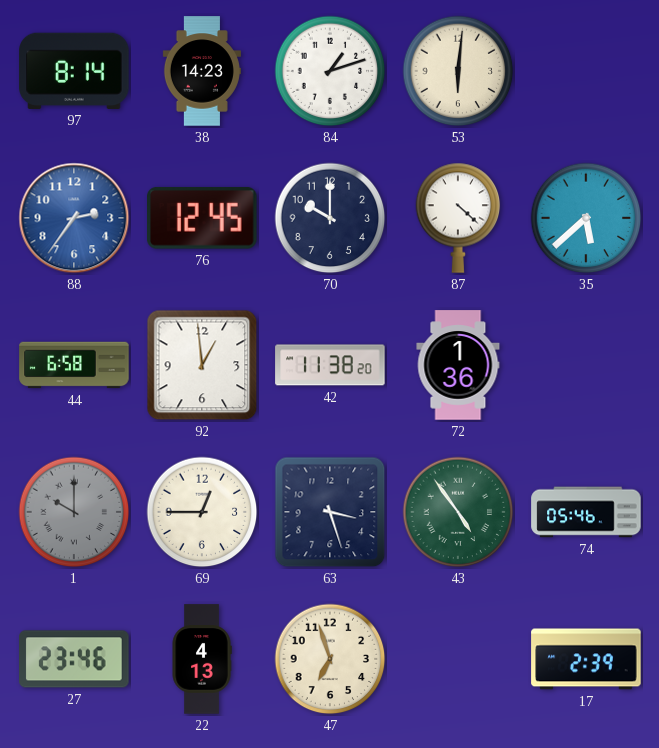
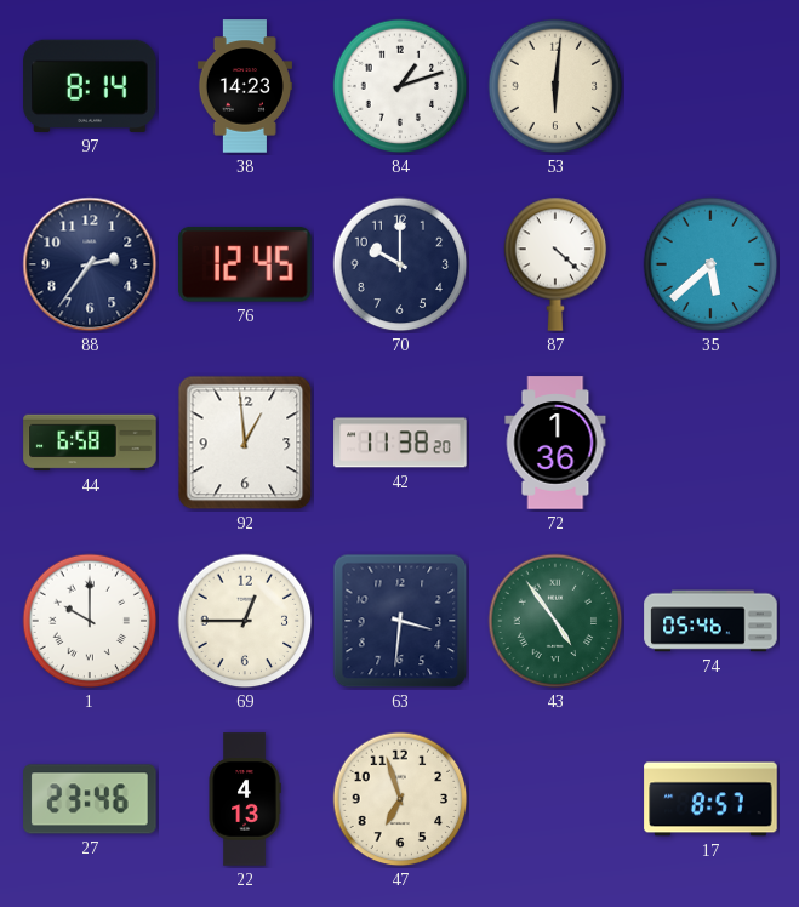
88 dial: blue -> navy (90, 264)
1 dial: grey -> white (90, 621)
63: 3:27 -> 3:31 (400, 621)
17: 2:39 -> 8:57 (710, 799)
